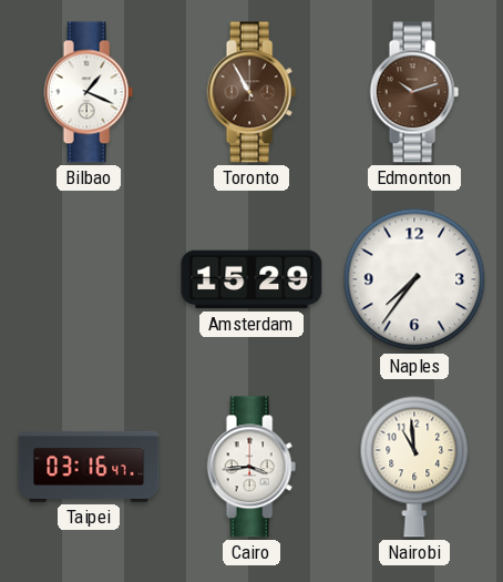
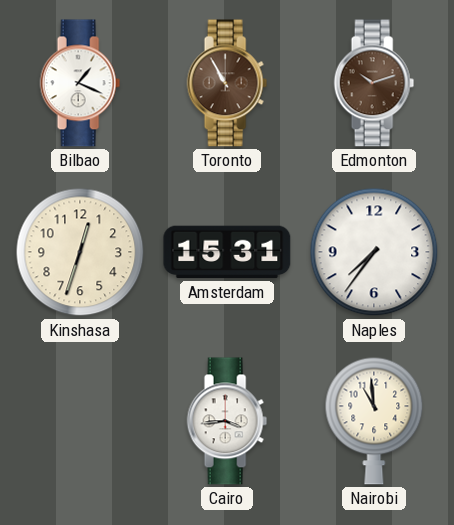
Kinshasa: none -> 12:33 (80, 252)
Amsterdam: 15:29 -> 15:31 (227, 252)
Taipei: 03:16 -> none (89, 467)
